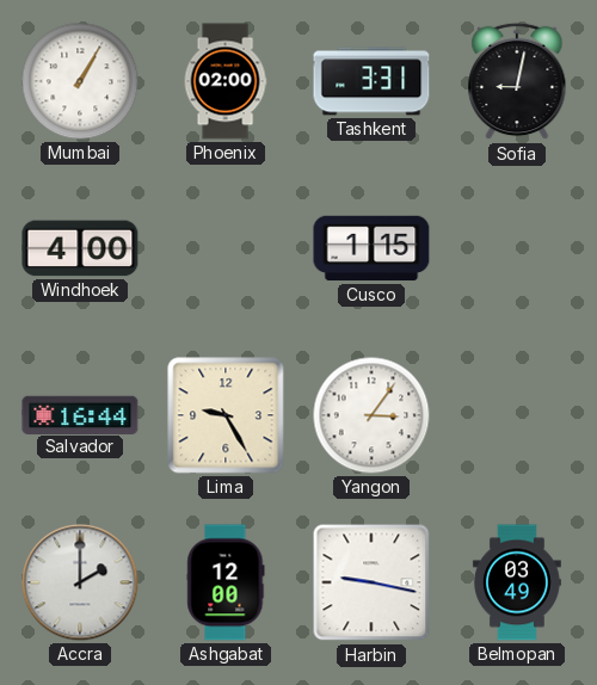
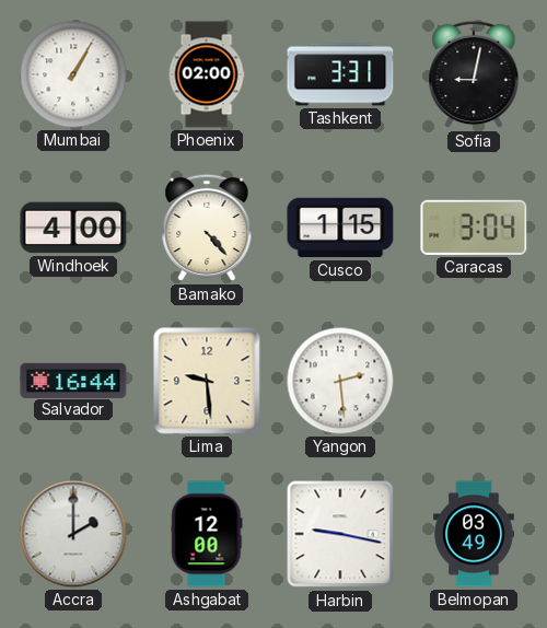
Bamako: none -> 4:23 (207, 228)
Caracas: none -> 3:04 (474, 228)
Lima: 9:25 -> 9:29 (207, 381)
Yangon: 3:06 -> 2:29 (340, 381)
